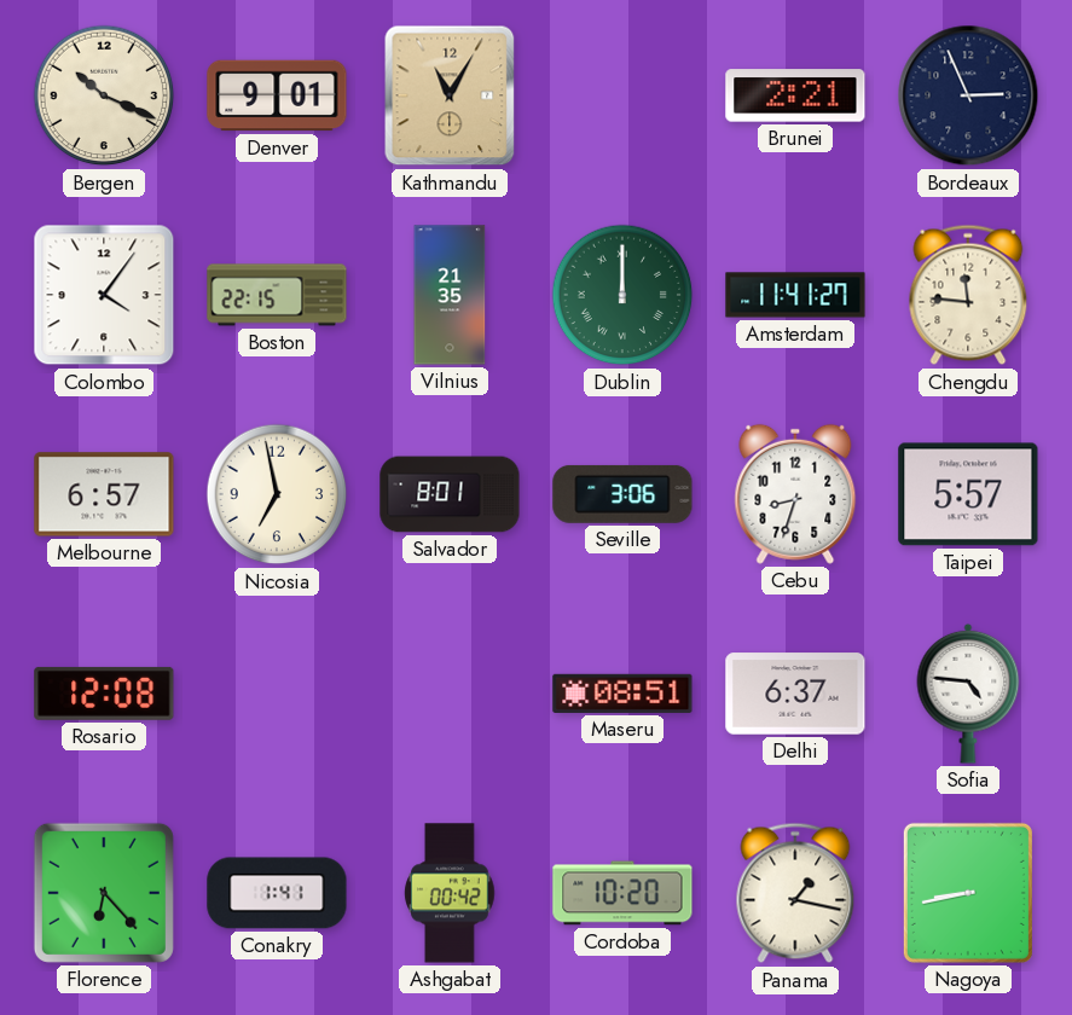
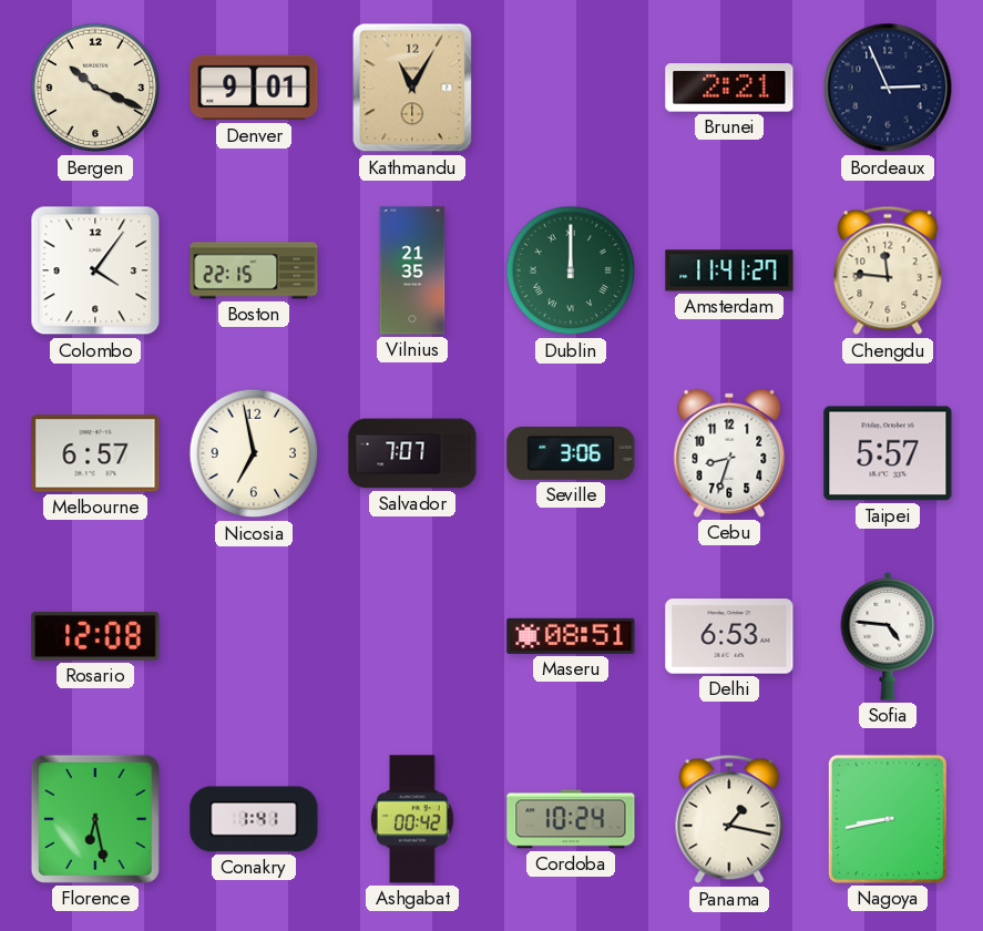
Salvador: 8:01 -> 7:07 (412, 453)
Delhi: 6:37 -> 6:53 (729, 636)
Florence: 6:23 -> 6:28 (95, 819)
Cordoba: 10:20 -> 10:24 (571, 819)
